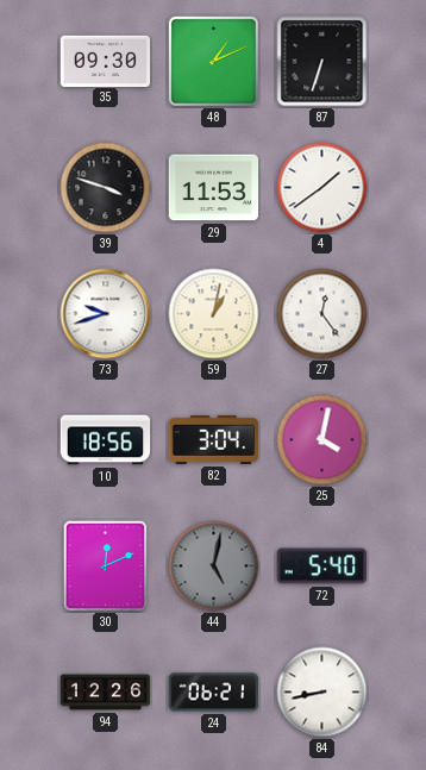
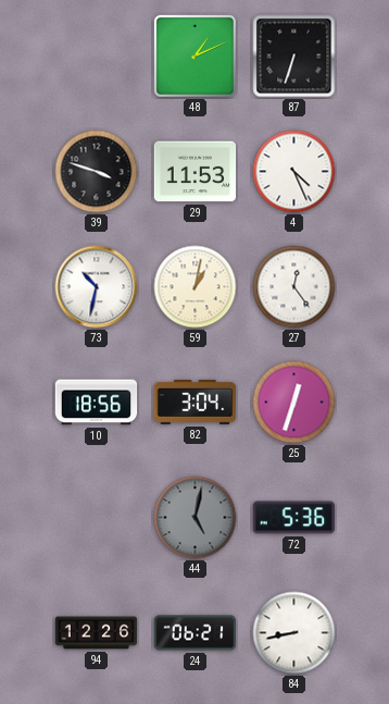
35: 09:30 -> none (106, 61)
4: 1:39 -> 4:26 (294, 172)
73: 9:42 -> 10:32 (97, 287)
25: 4:02 -> 12:33 (294, 403)
30: 12:11 -> none (106, 566)
72: 5:40 -> 5:36 (294, 518)
